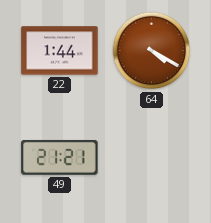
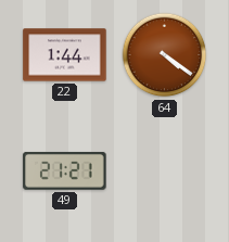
64: 4:20 -> 4:21 (165, 55)
